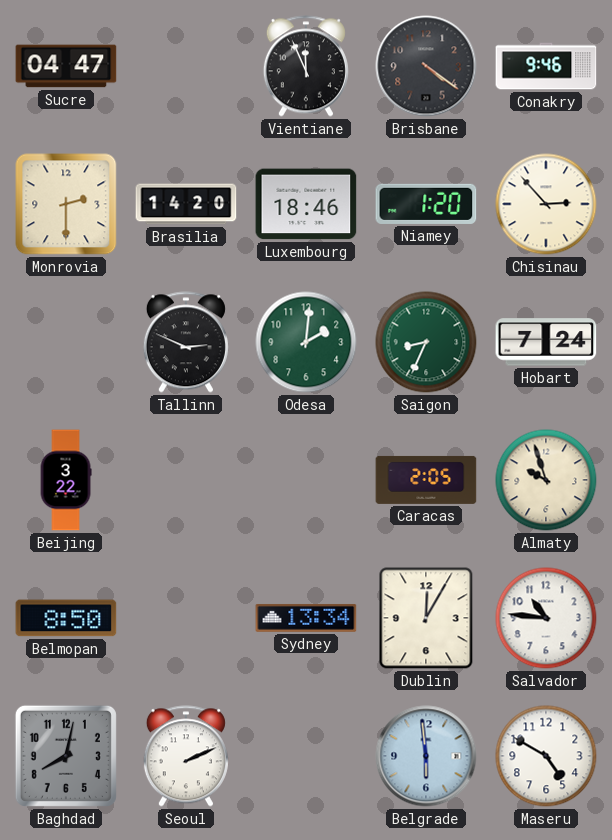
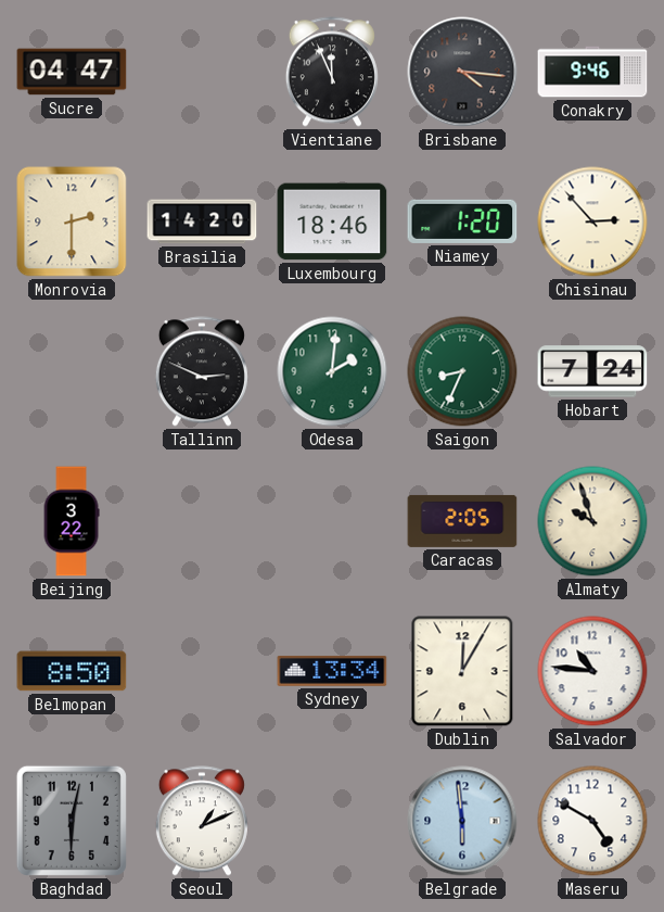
Brisbane: 4:21 -> 4:16 (462, 72)
Baghdad: 8:02 -> 6:02 (72, 821)
Seoul: 2:11 -> 1:11 (202, 821)
